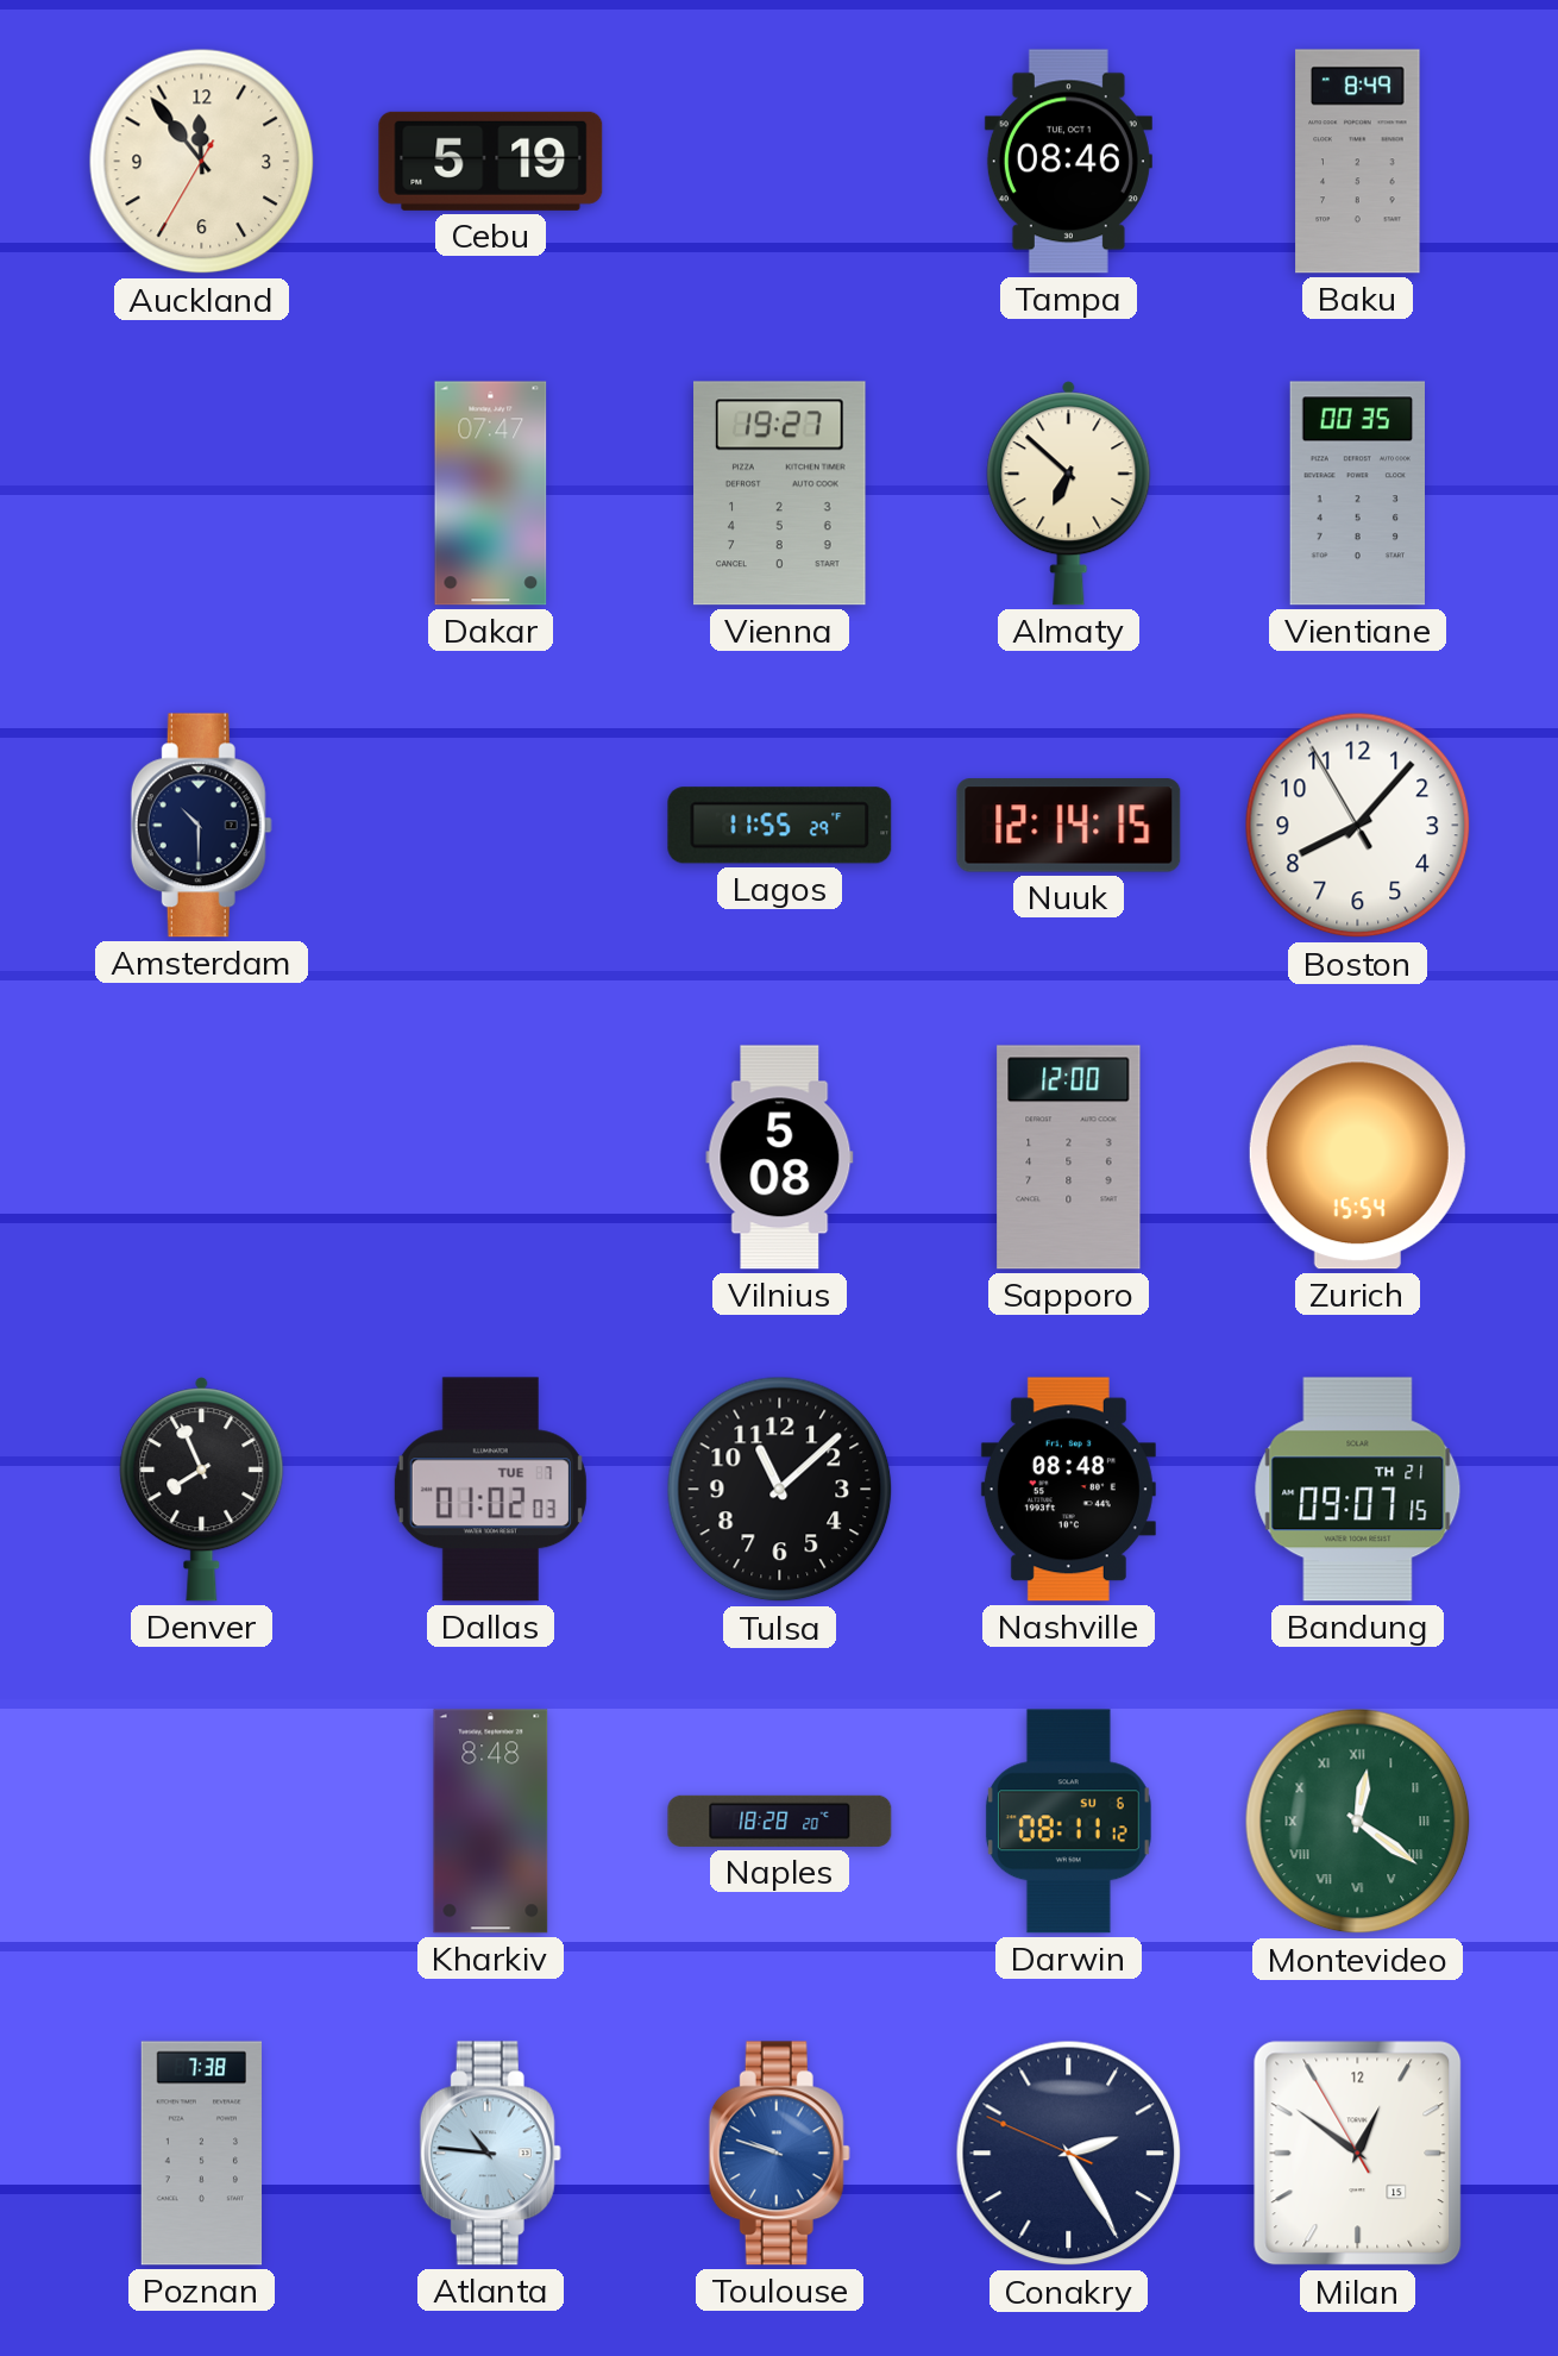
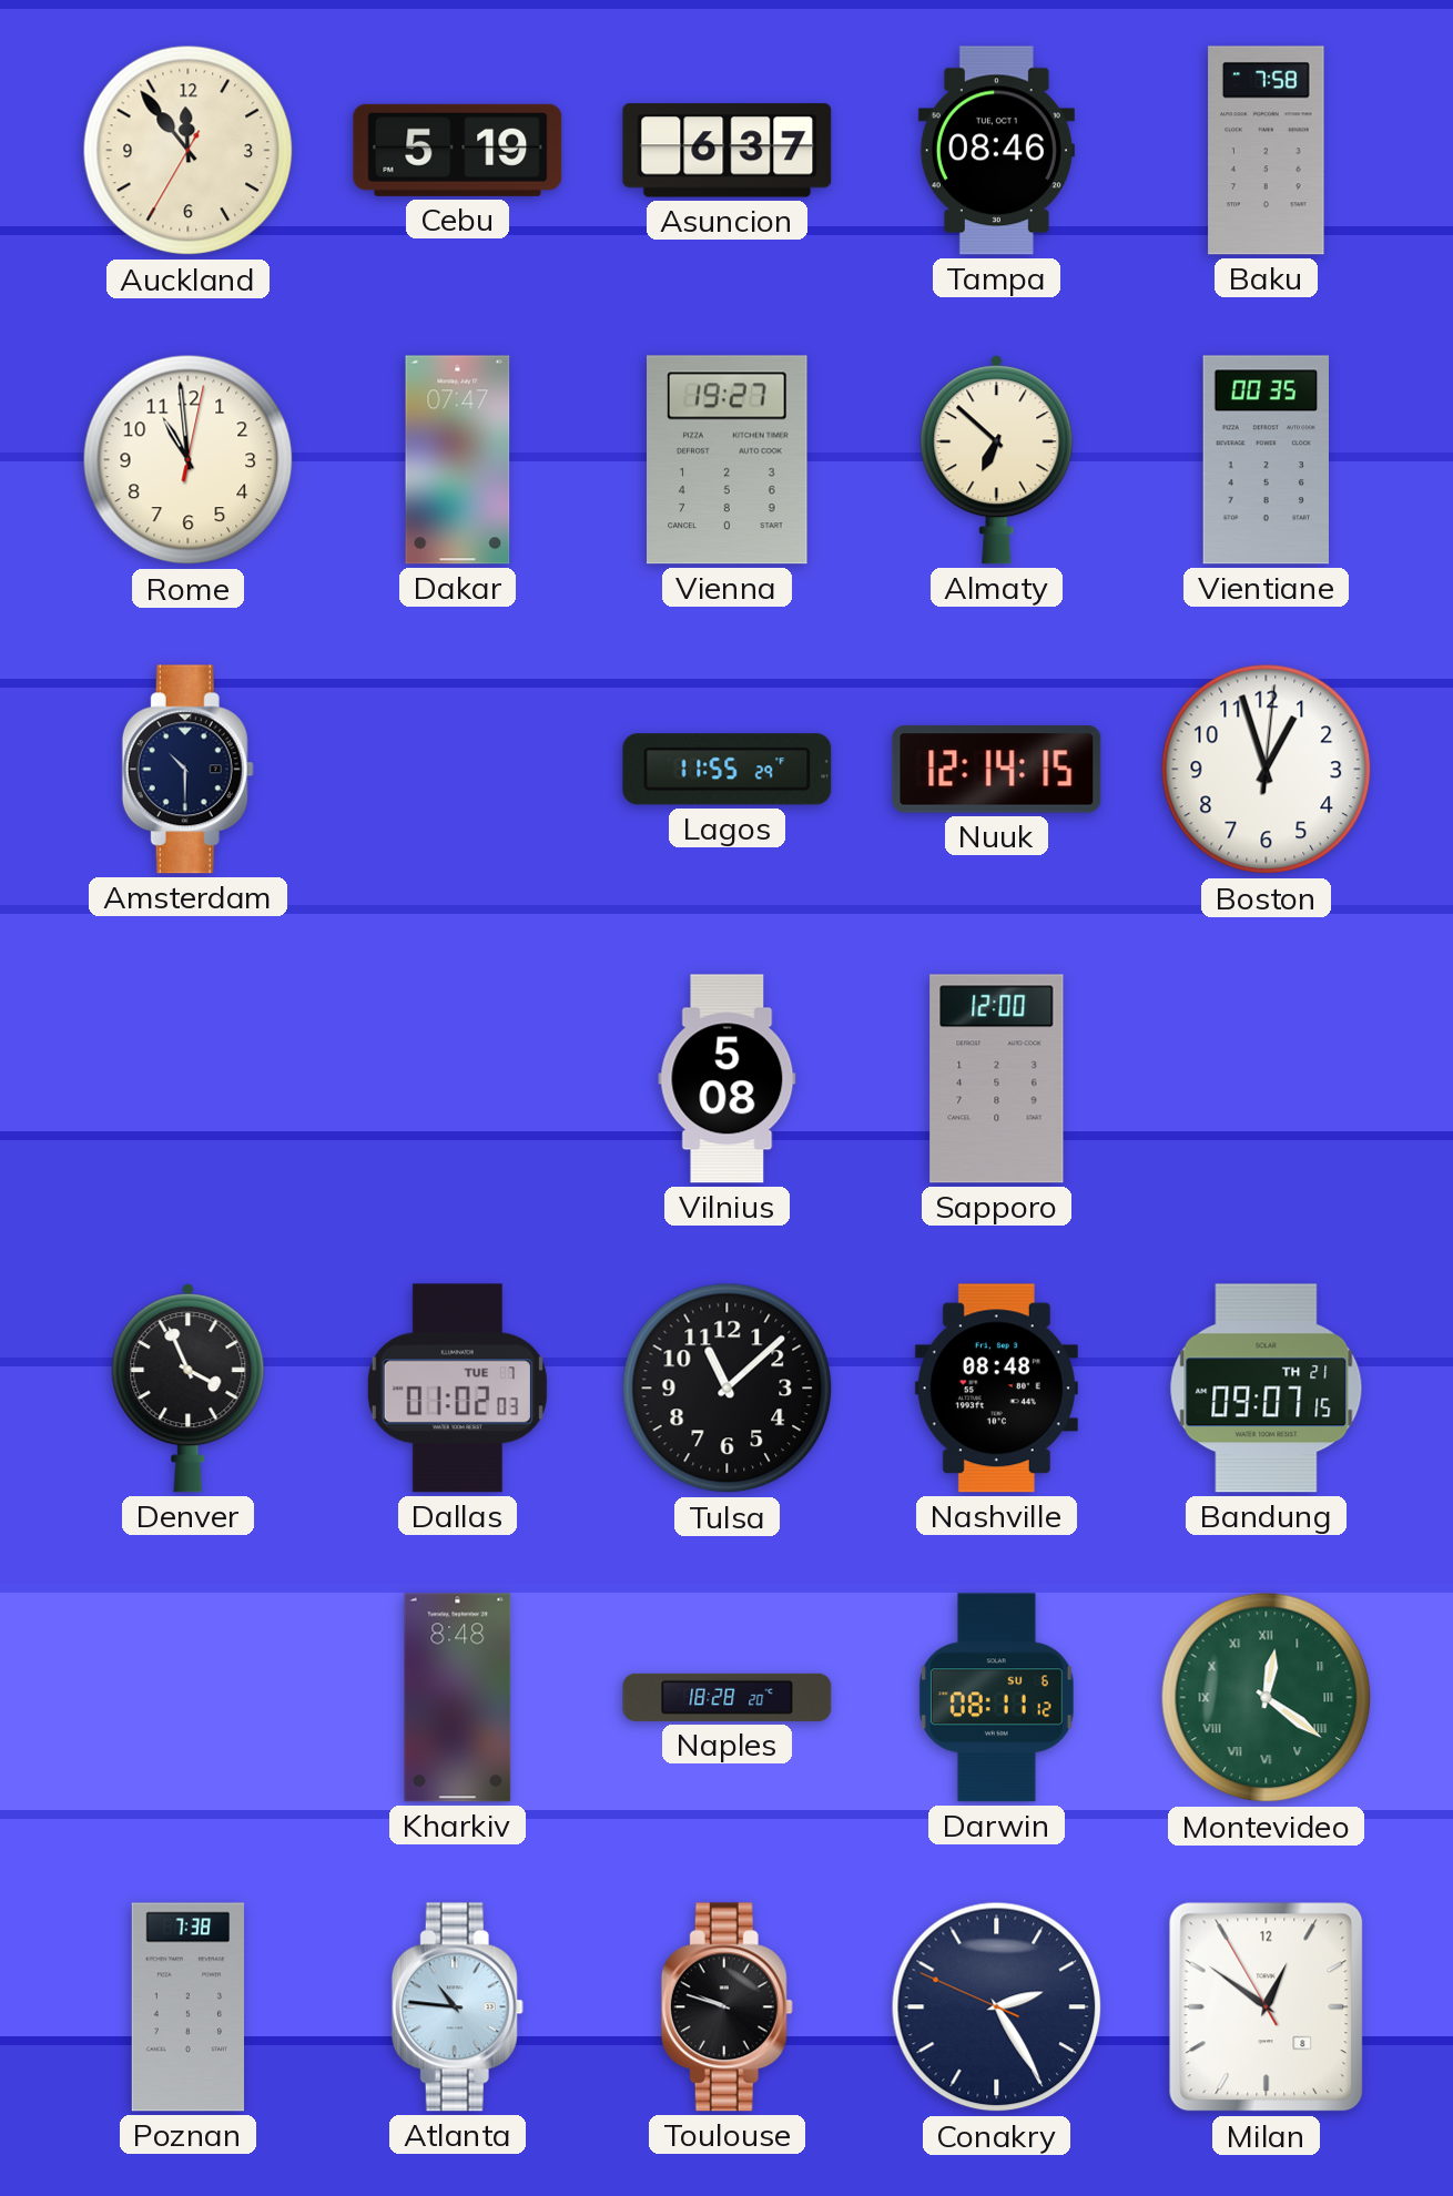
Asuncion: none -> 6:37 (728, 151)
Baku: 8:49 -> 7:58 (1267, 151)
Rome: none -> 10:59 (189, 460)
Boston: 8:06 -> 12:57 (1267, 770)
Zurich: 15:54 -> none (1357, 1158)
Denver: 7:56 -> 3:56 (189, 1389)
Toulouse dial: blue -> black (726, 2007)
Milan date: 15 -> 8 (1267, 2007)
